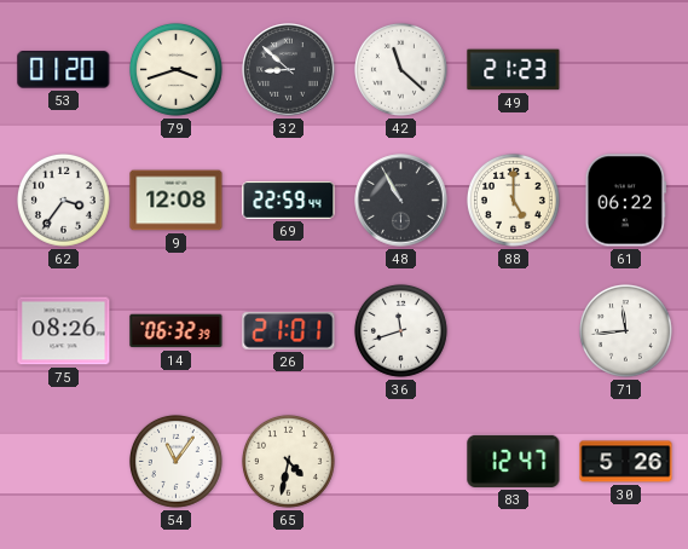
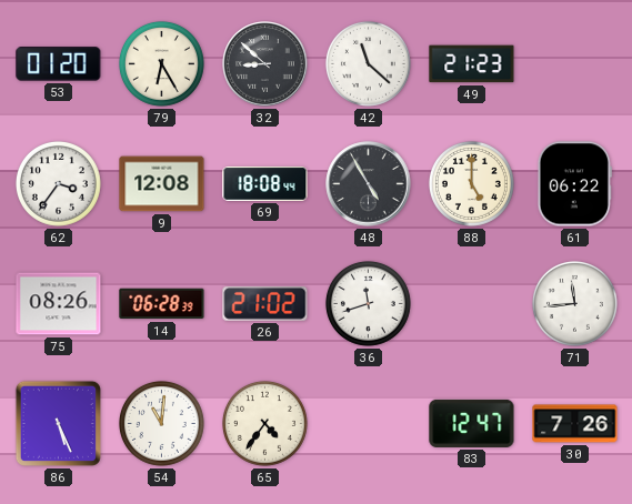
79: 3:42 -> 6:25 (161, 63)
69: 22:59 -> 18:08 (265, 183)
48: 10:55 -> 4:55 (369, 184)
14: 06:32 -> 06:28 (162, 304)
26: 21:01 -> 21:02 (265, 304)
86: none -> 5:26 (58, 423)
54: 11:06 -> 11:01 (161, 423)
65: 4:32 -> 4:36 (264, 423)
30: 5:26 -> 7:26 (575, 424)
